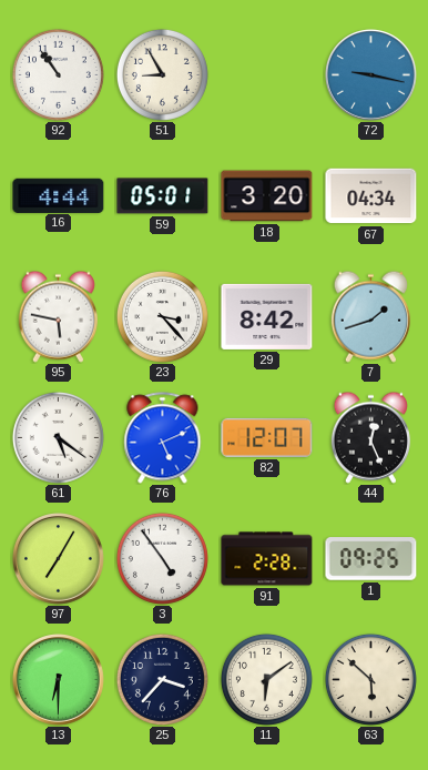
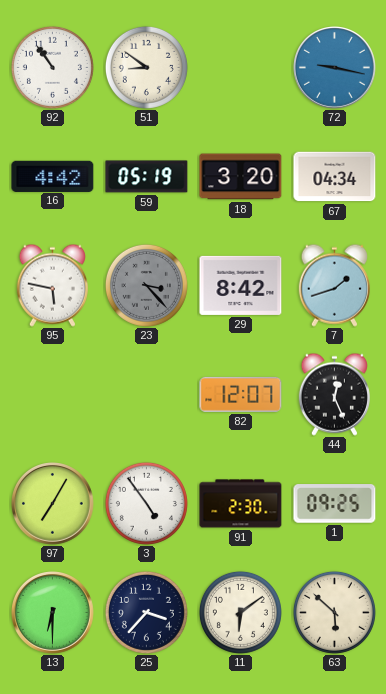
51: 8:55 -> 8:51 (146, 67)
16: 4:44 -> 4:42 (53, 176)
59: 05:01 -> 05:19 (147, 177)
23 dial: white -> grey (146, 285)
61: 5:21 -> none (58, 437)
76: 5:11 -> none (163, 438)
91: 2:28 -> 2:30 (241, 504)
